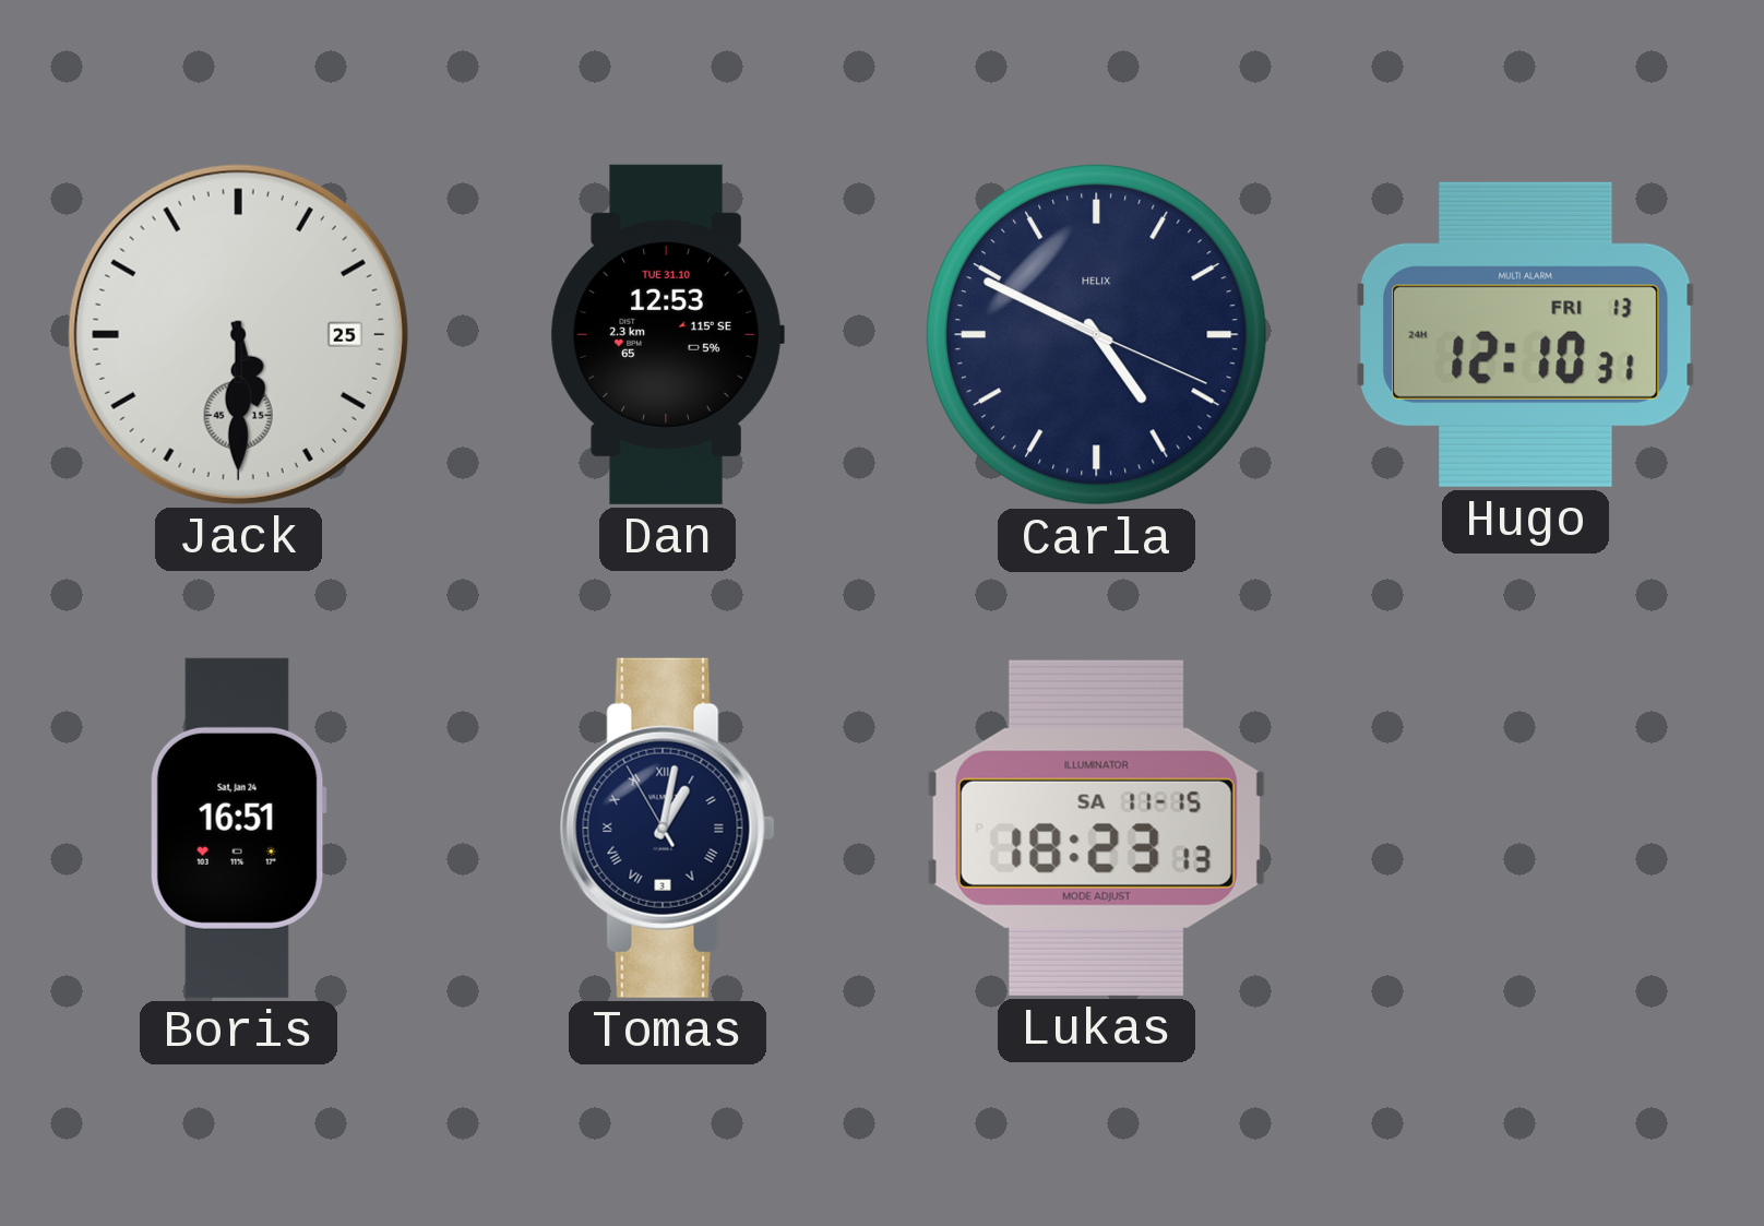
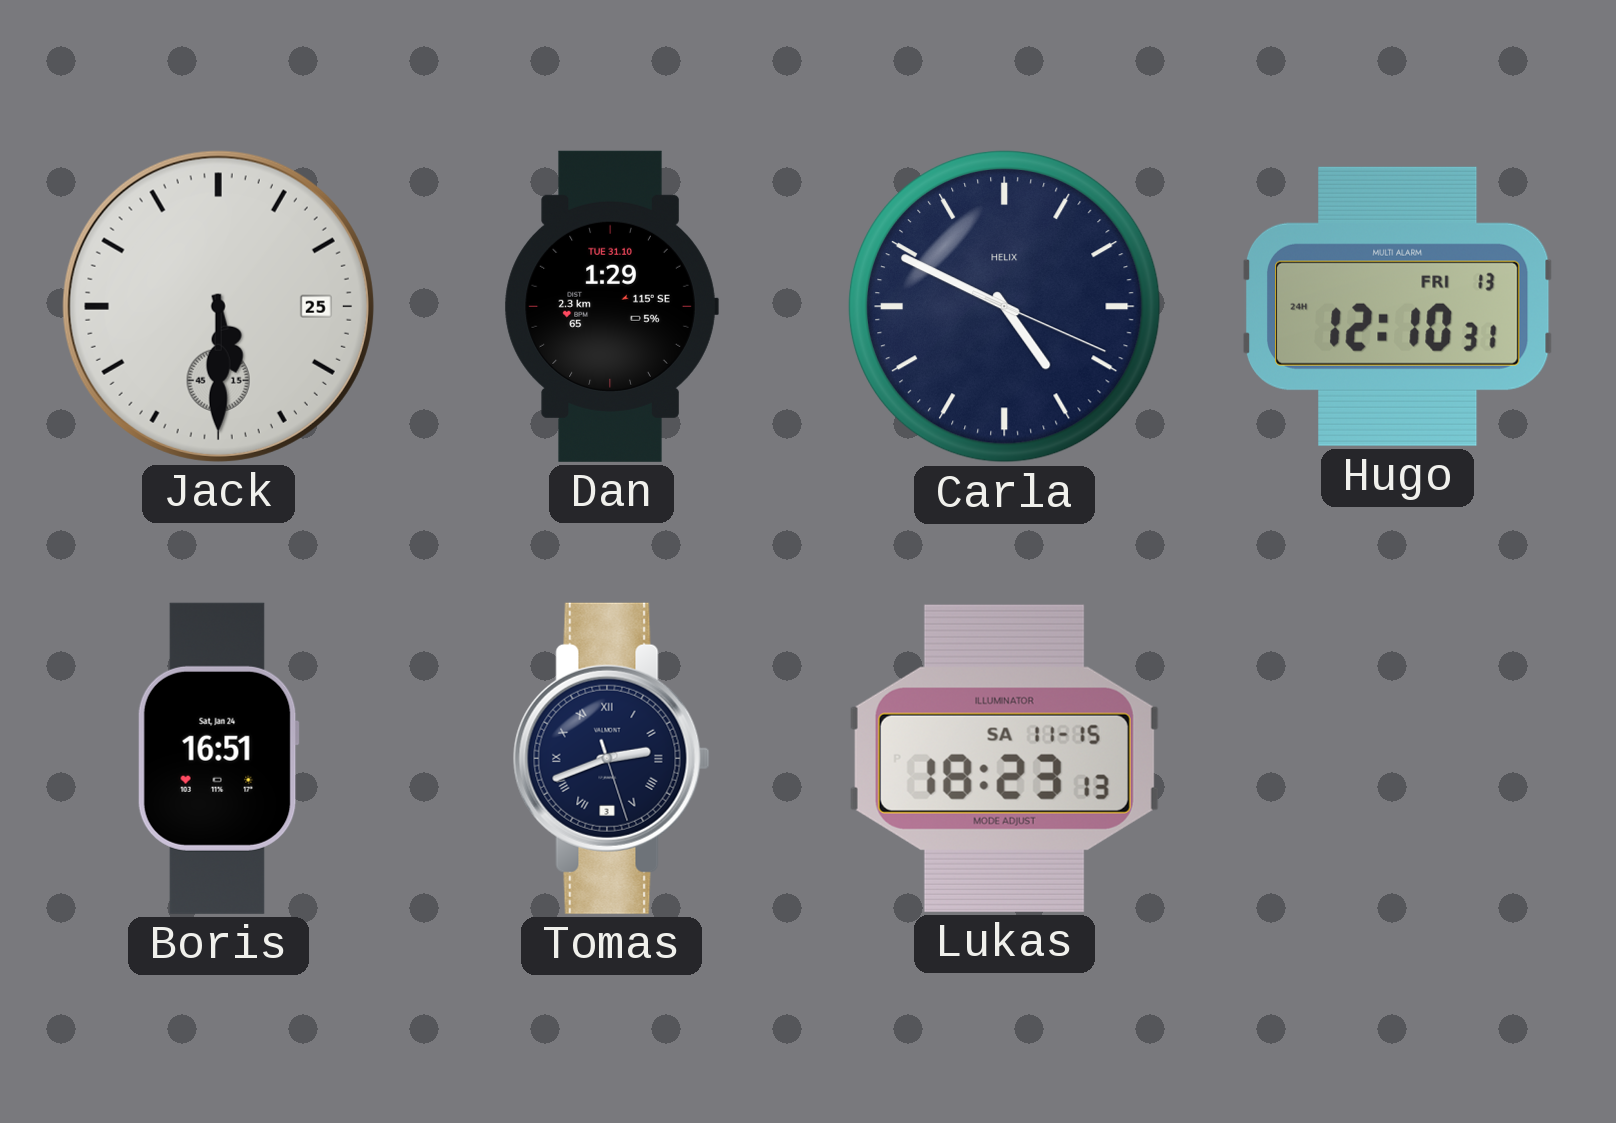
Dan: 12:53 -> 1:29 (611, 306)
Tomas: 1:01 -> 2:41 (611, 758)
